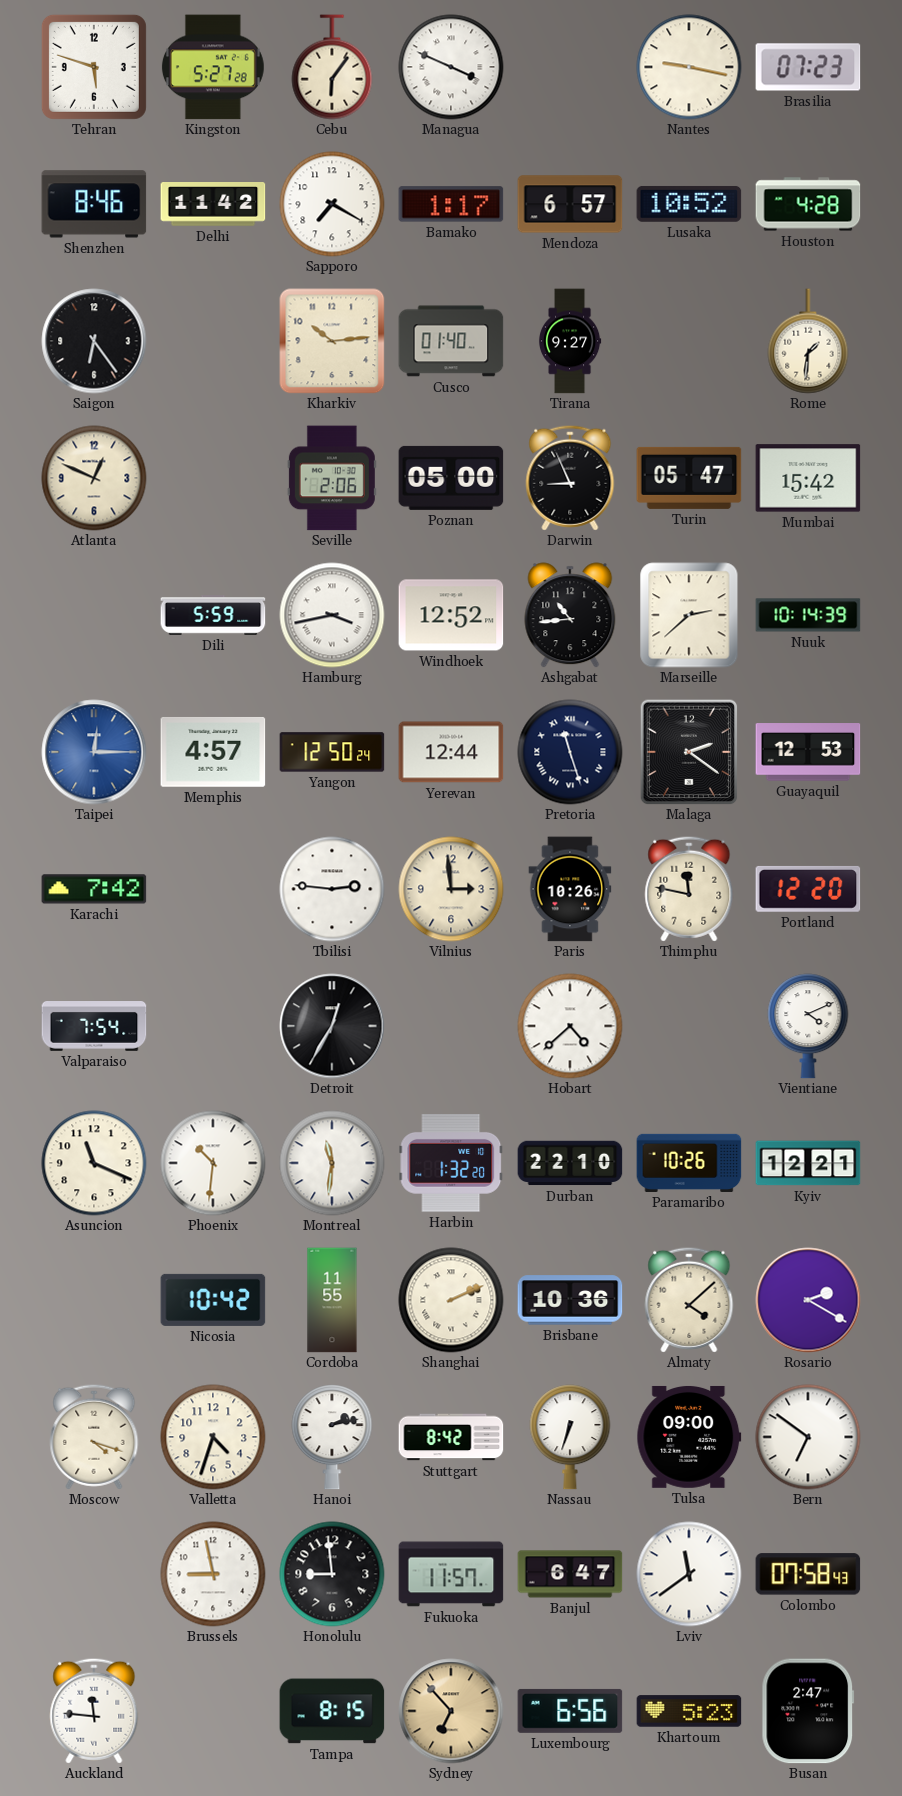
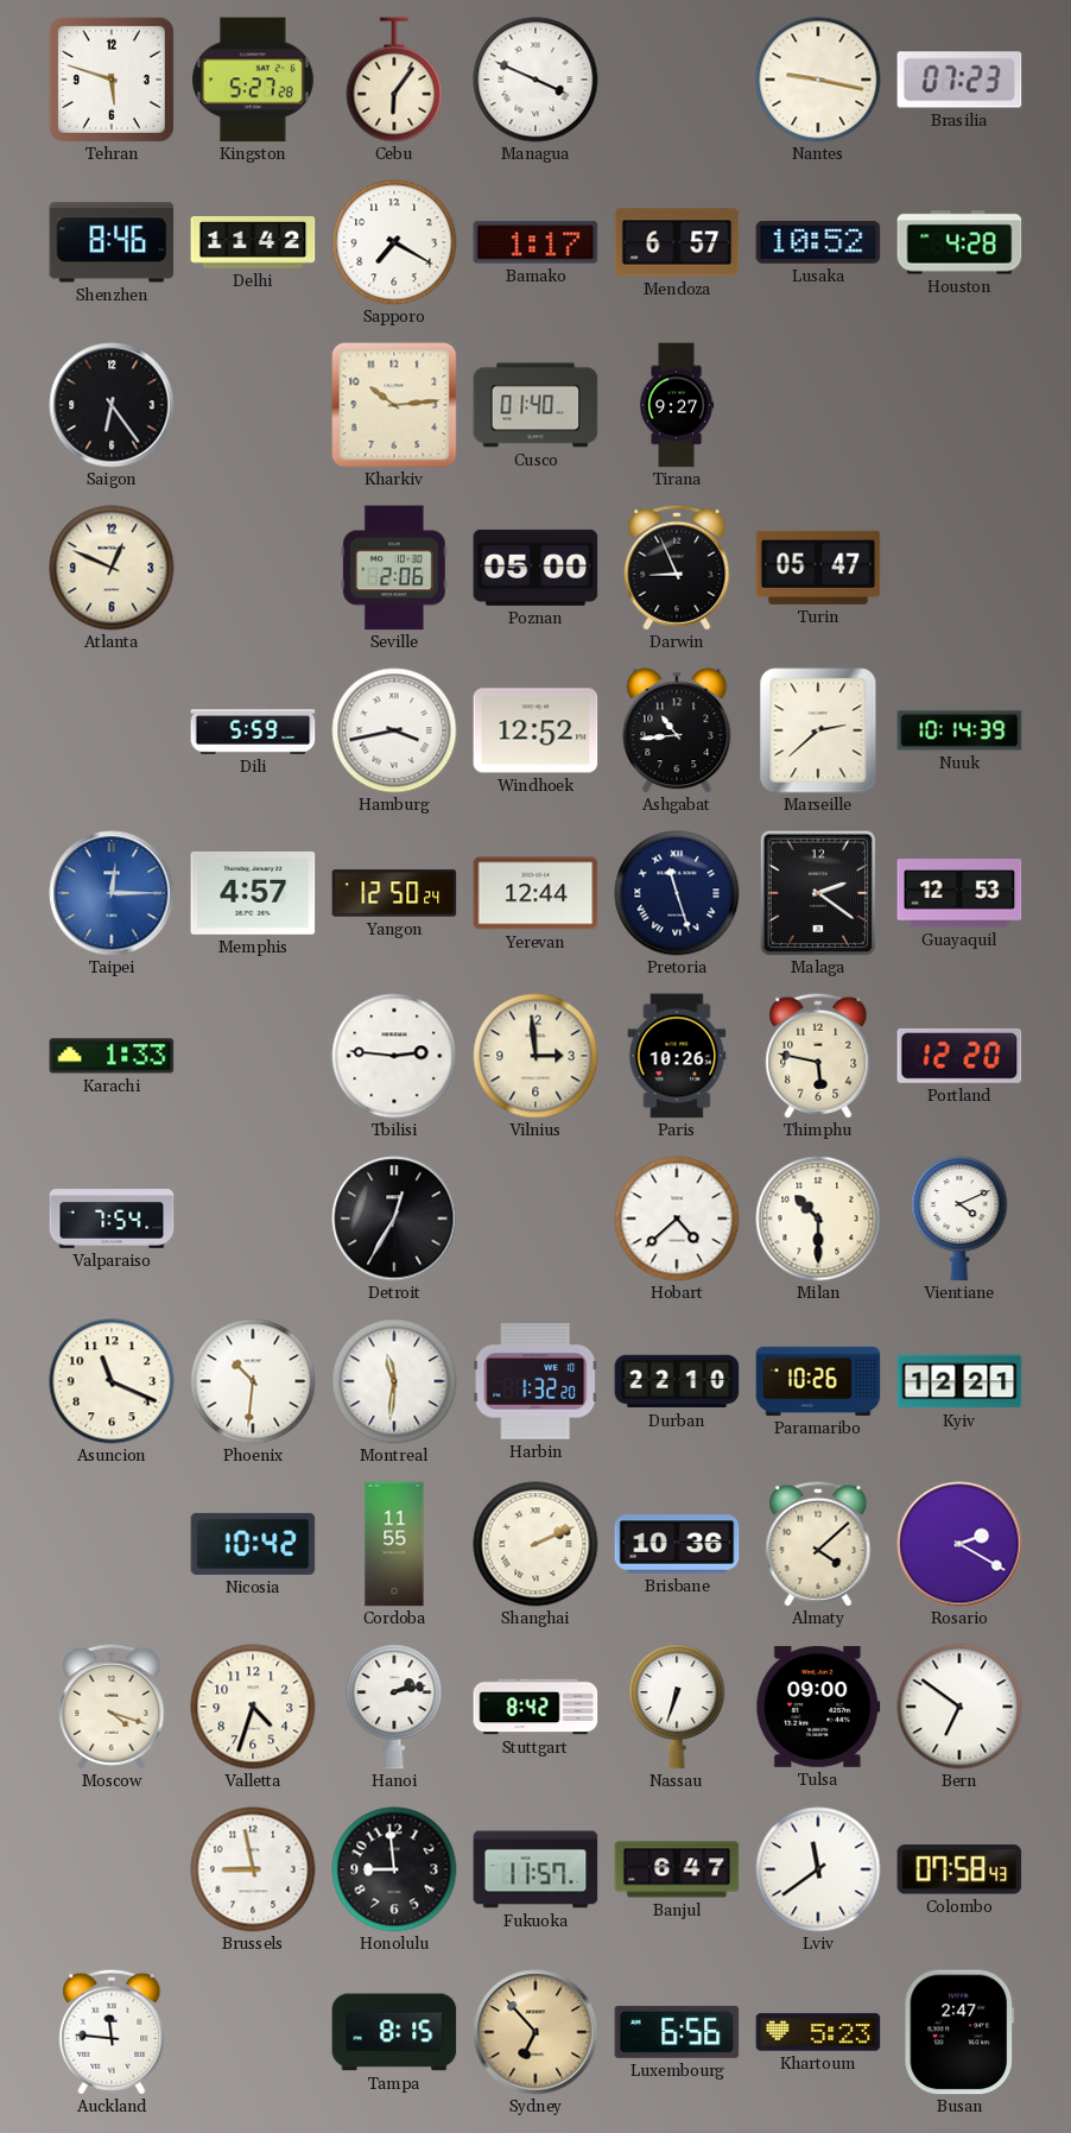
Rome: 1:31 -> none (808, 341)
Mumbai: 15:42 -> none (808, 478)
Karachi: 7:42 -> 1:33 (112, 1056)
Thimphu: 11:47 -> 5:47 (818, 1056)
Milan: none -> 10:30 (818, 1219)
